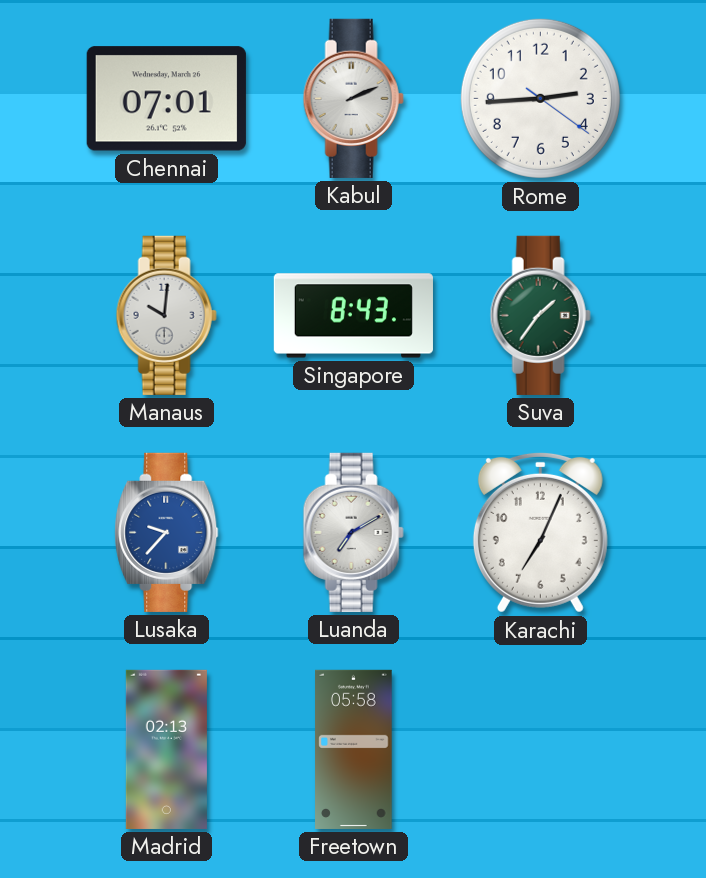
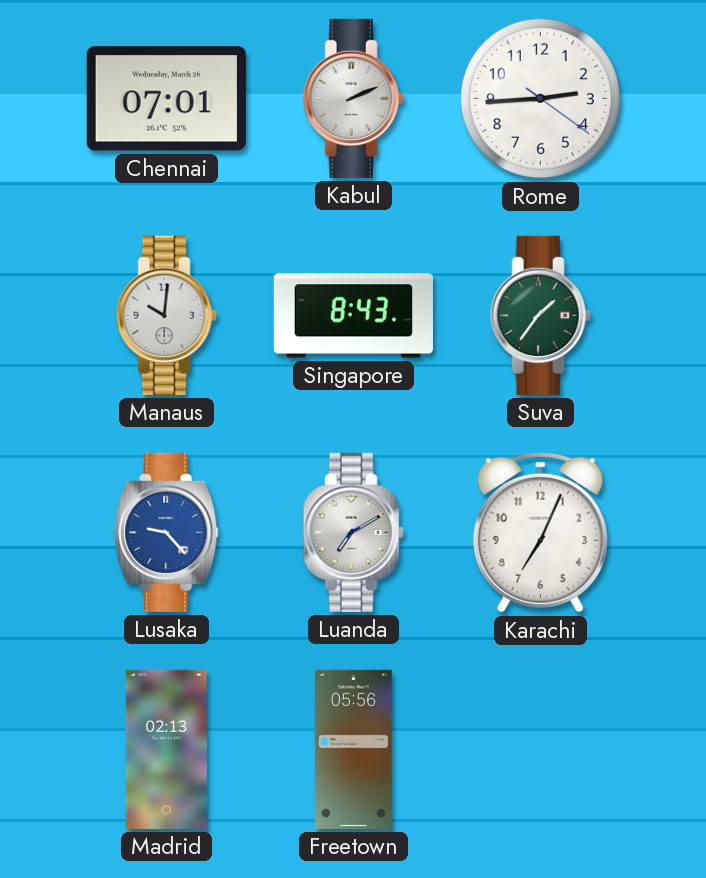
Lusaka: 9:37 -> 9:23 (167, 532)
Freetown: 05:58 -> 05:56 (354, 749)
